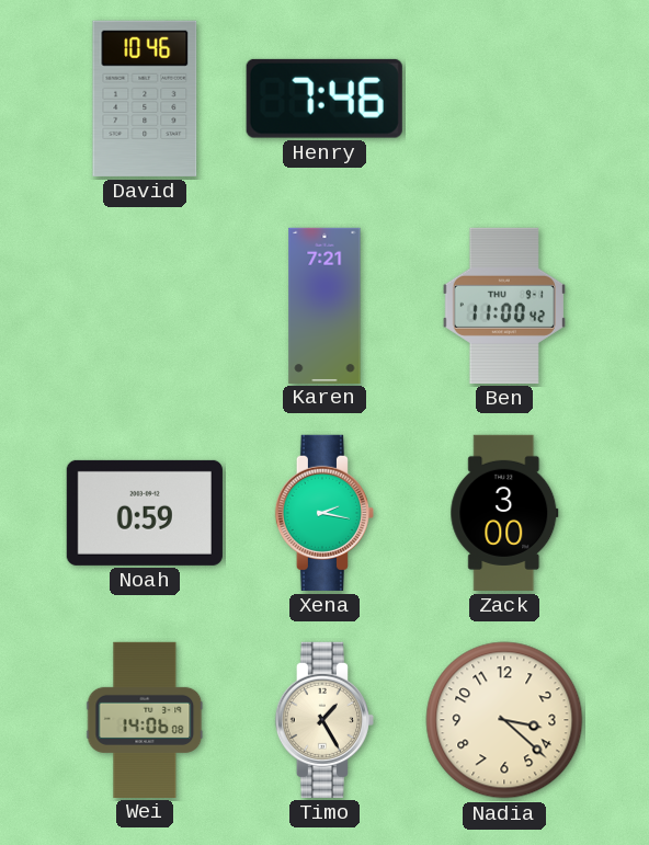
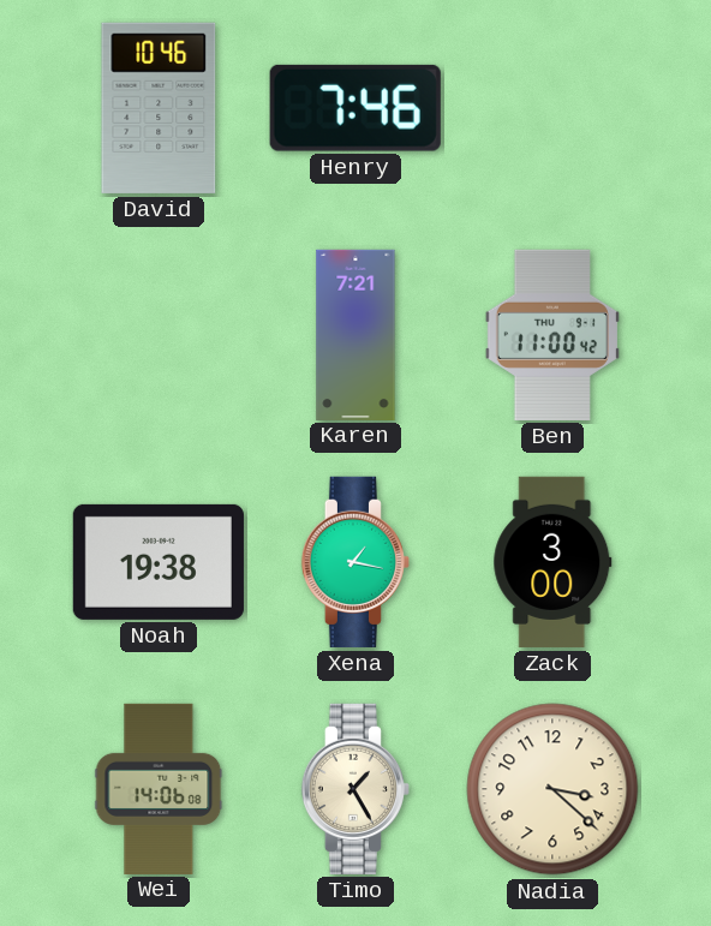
Noah: 0:59 -> 19:38 (159, 562)
Xena: 2:17 -> 1:17 (355, 562)
